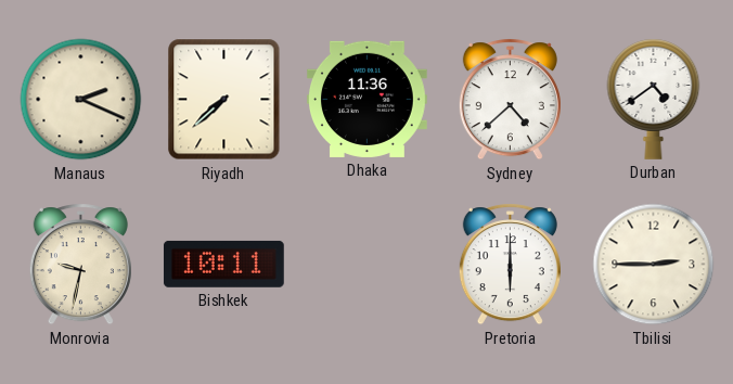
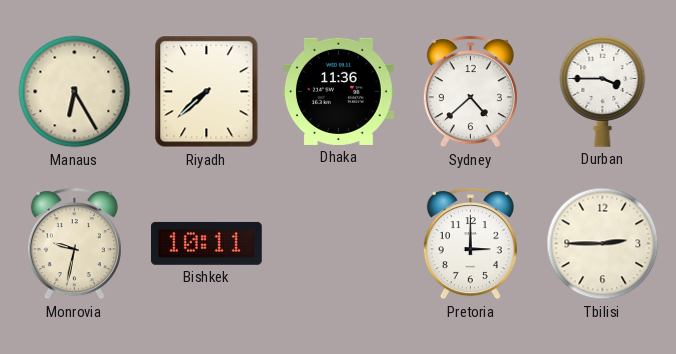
Manaus: 2:19 -> 6:25 (75, 92)
Durban: 4:39 -> 3:45 (603, 91)
Pretoria: 6:00 -> 3:00 (470, 244)
